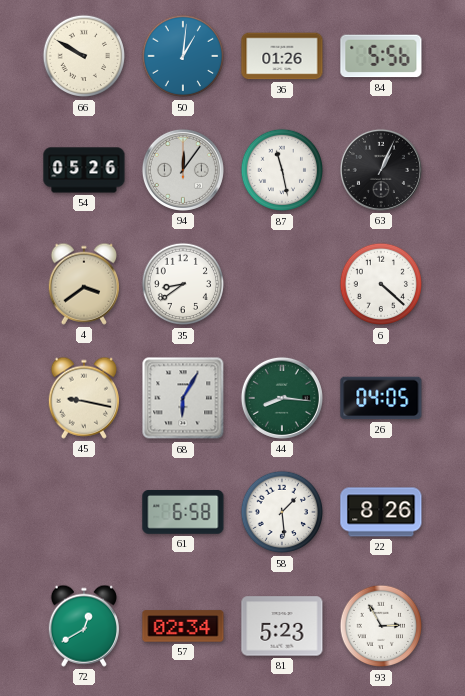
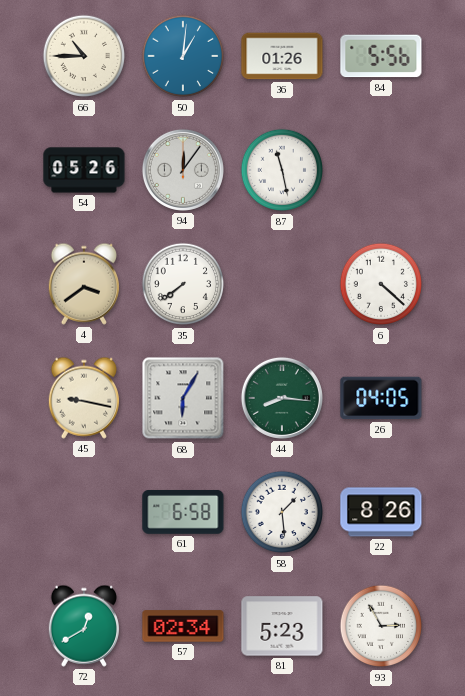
66: 9:50 -> 10:45 (84, 56)
63: 1:04 -> none (381, 170)
35: 8:39 -> 7:39 (183, 284)
